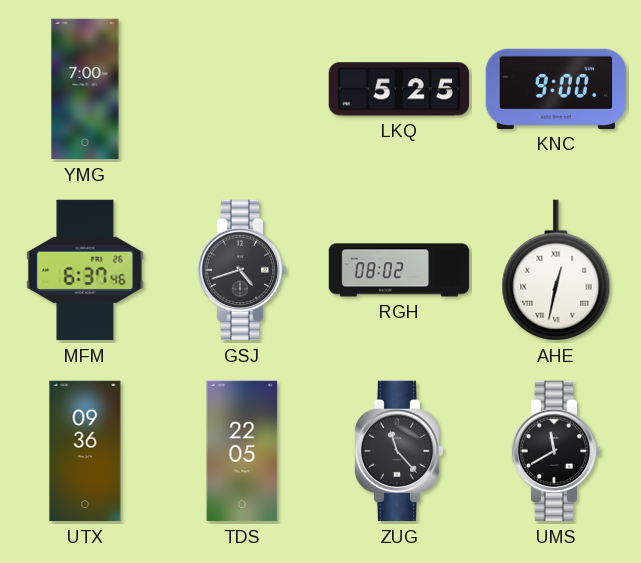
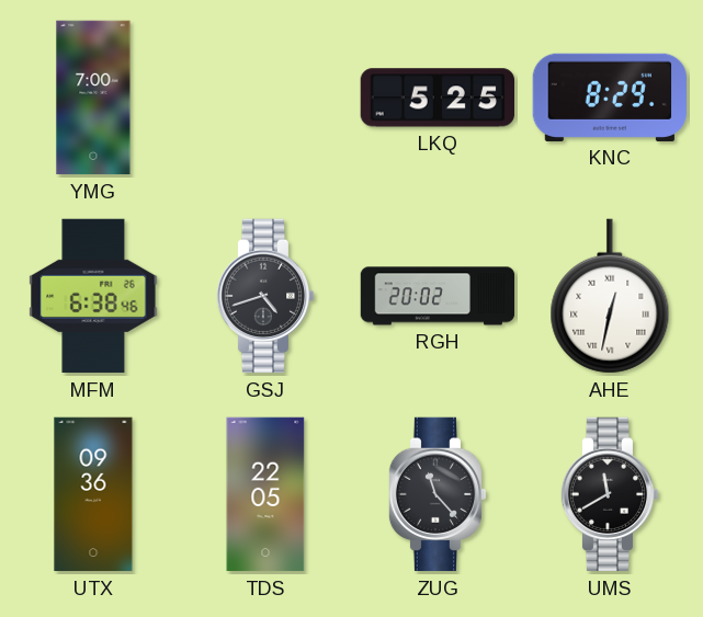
KNC: 9:00 -> 8:29 (609, 98)
MFM: 6:37 -> 6:38 (93, 296)
RGH: 08:02 -> 20:02 (438, 296)
